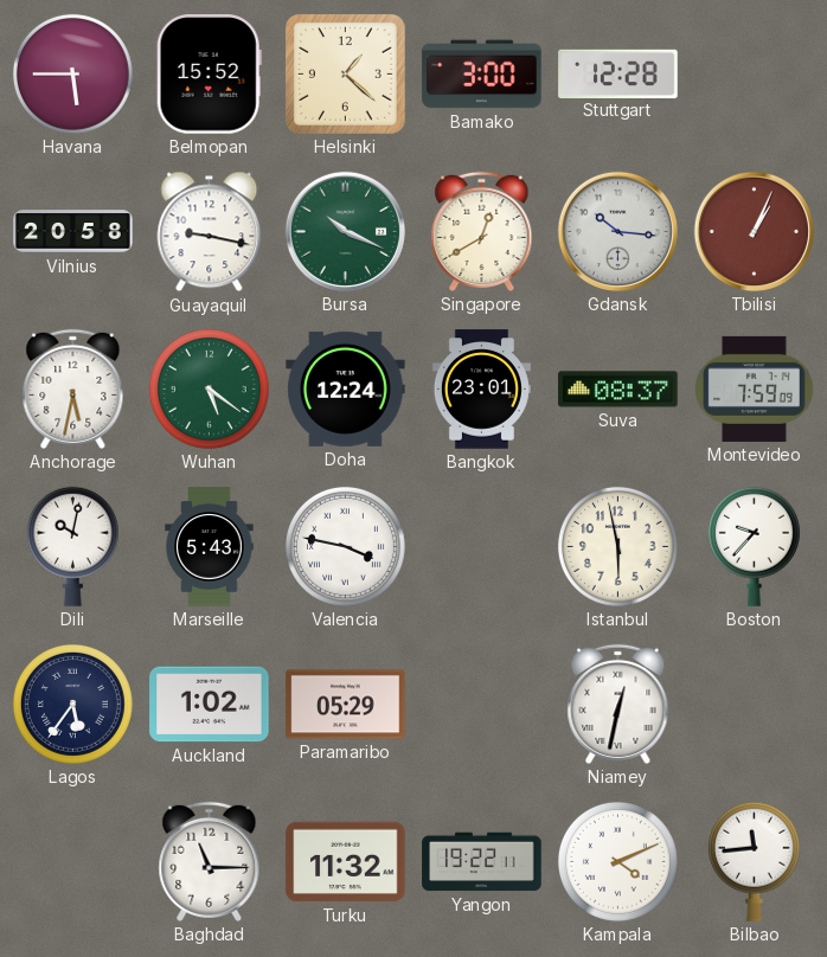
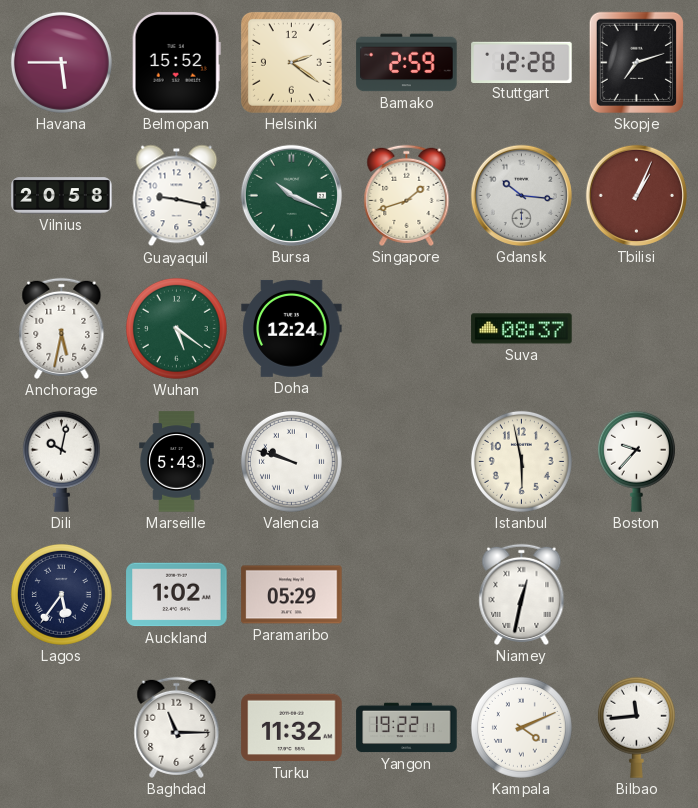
Helsinki: 1:22 -> 2:21 (291, 62)
Bamako: 3:00 -> 2:59 (407, 63)
Skopje: none -> 7:12 (636, 62)
Singapore: 12:40 -> 1:42 (407, 195)
Bangkok: 23:01 -> none (481, 390)
Montevideo: 7:59 -> none (755, 388)
Valencia: 3:47 -> 9:48 (291, 461)
